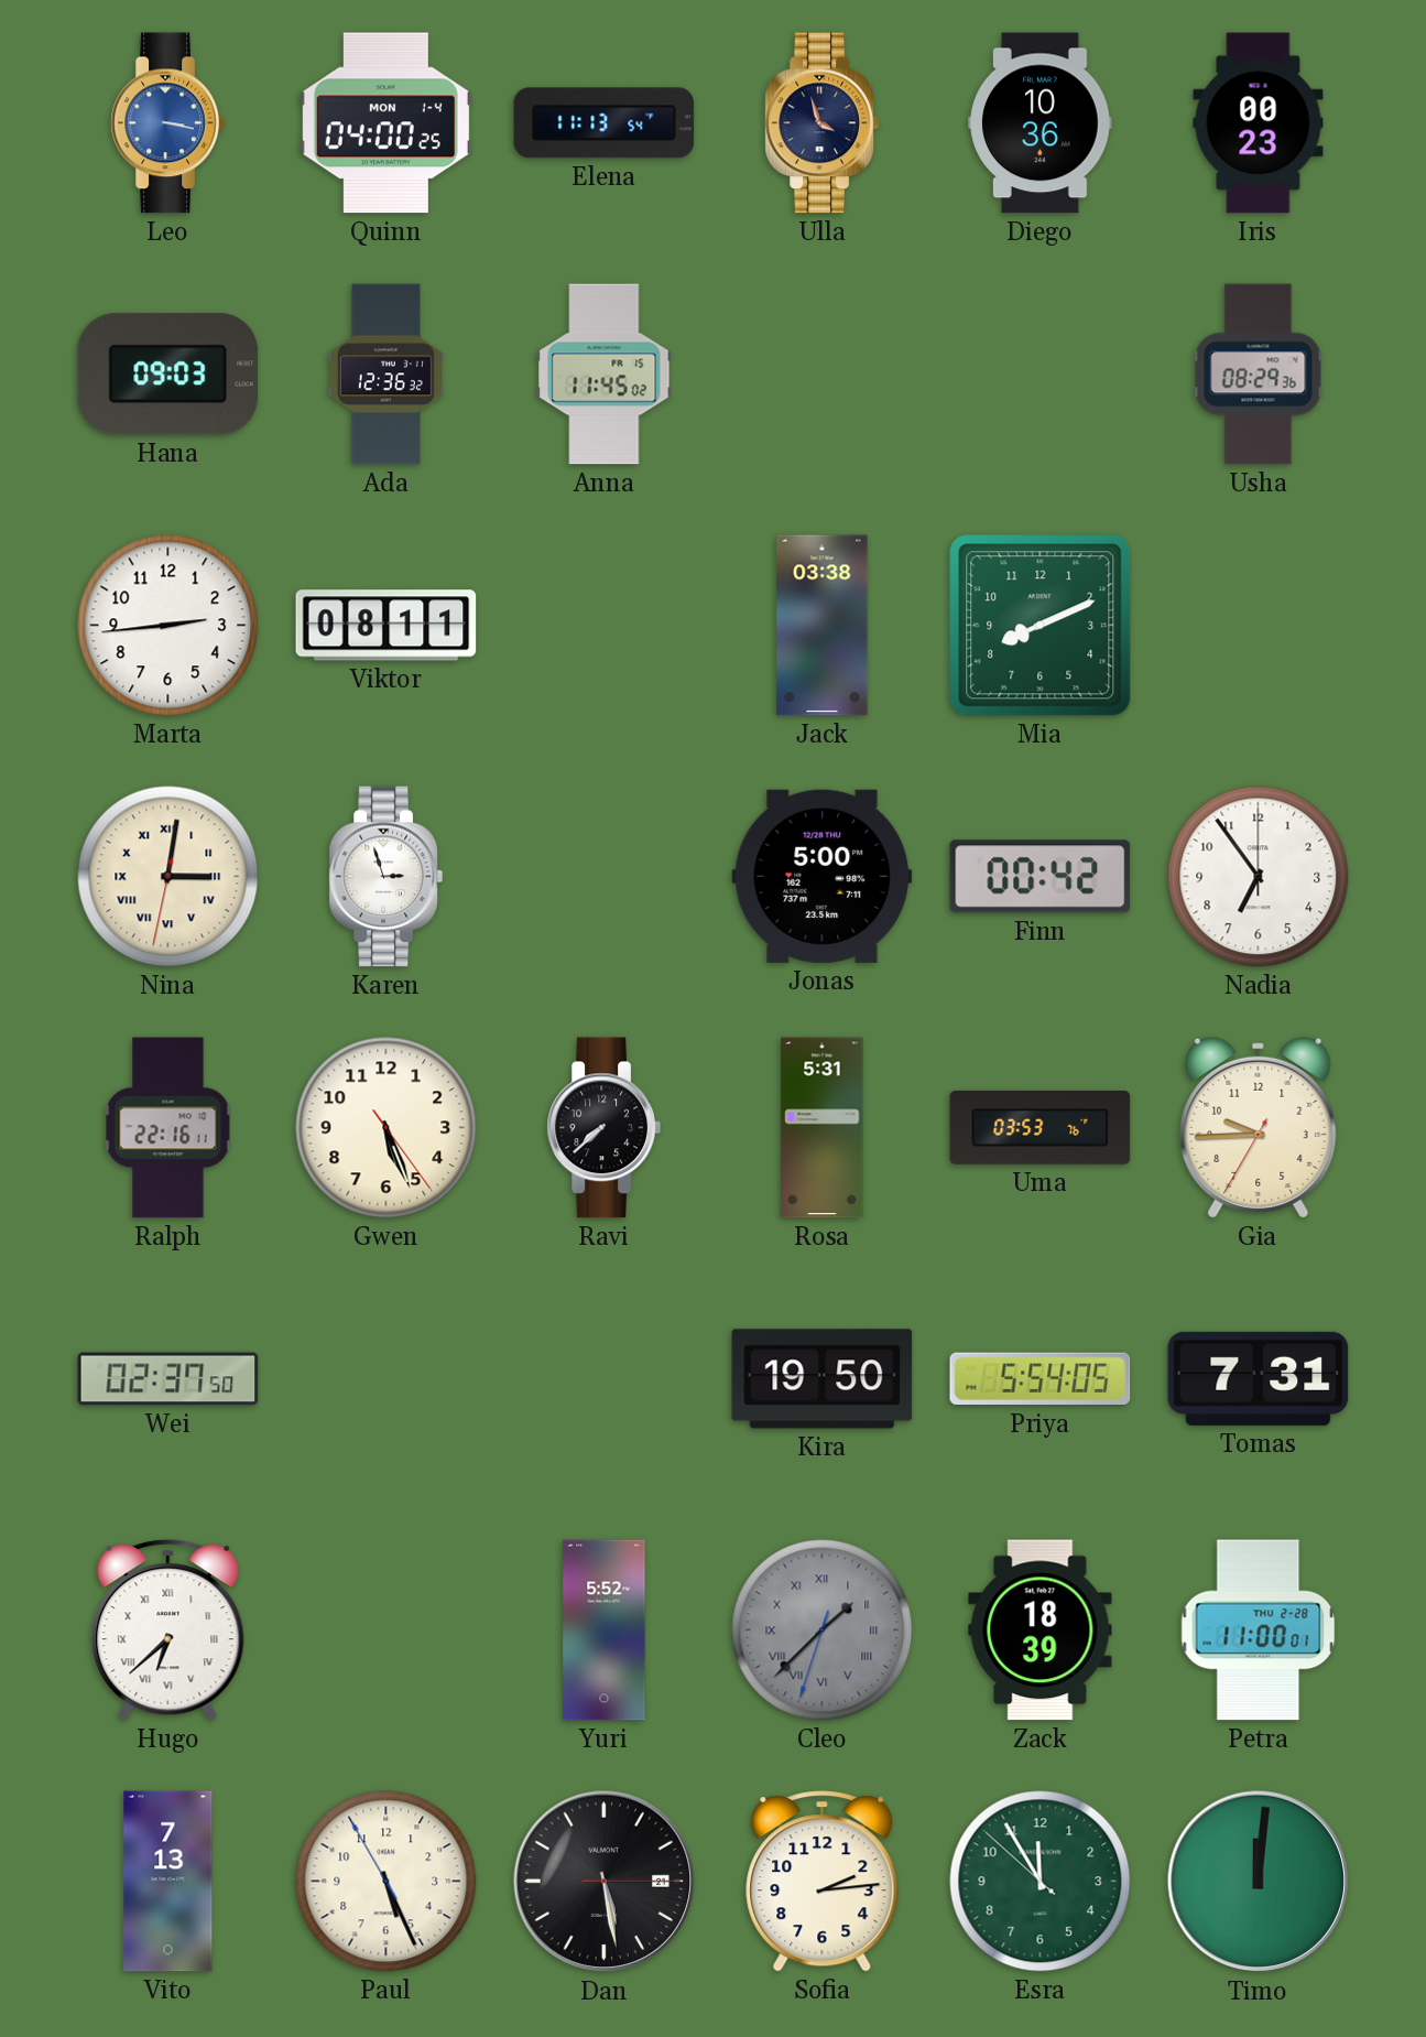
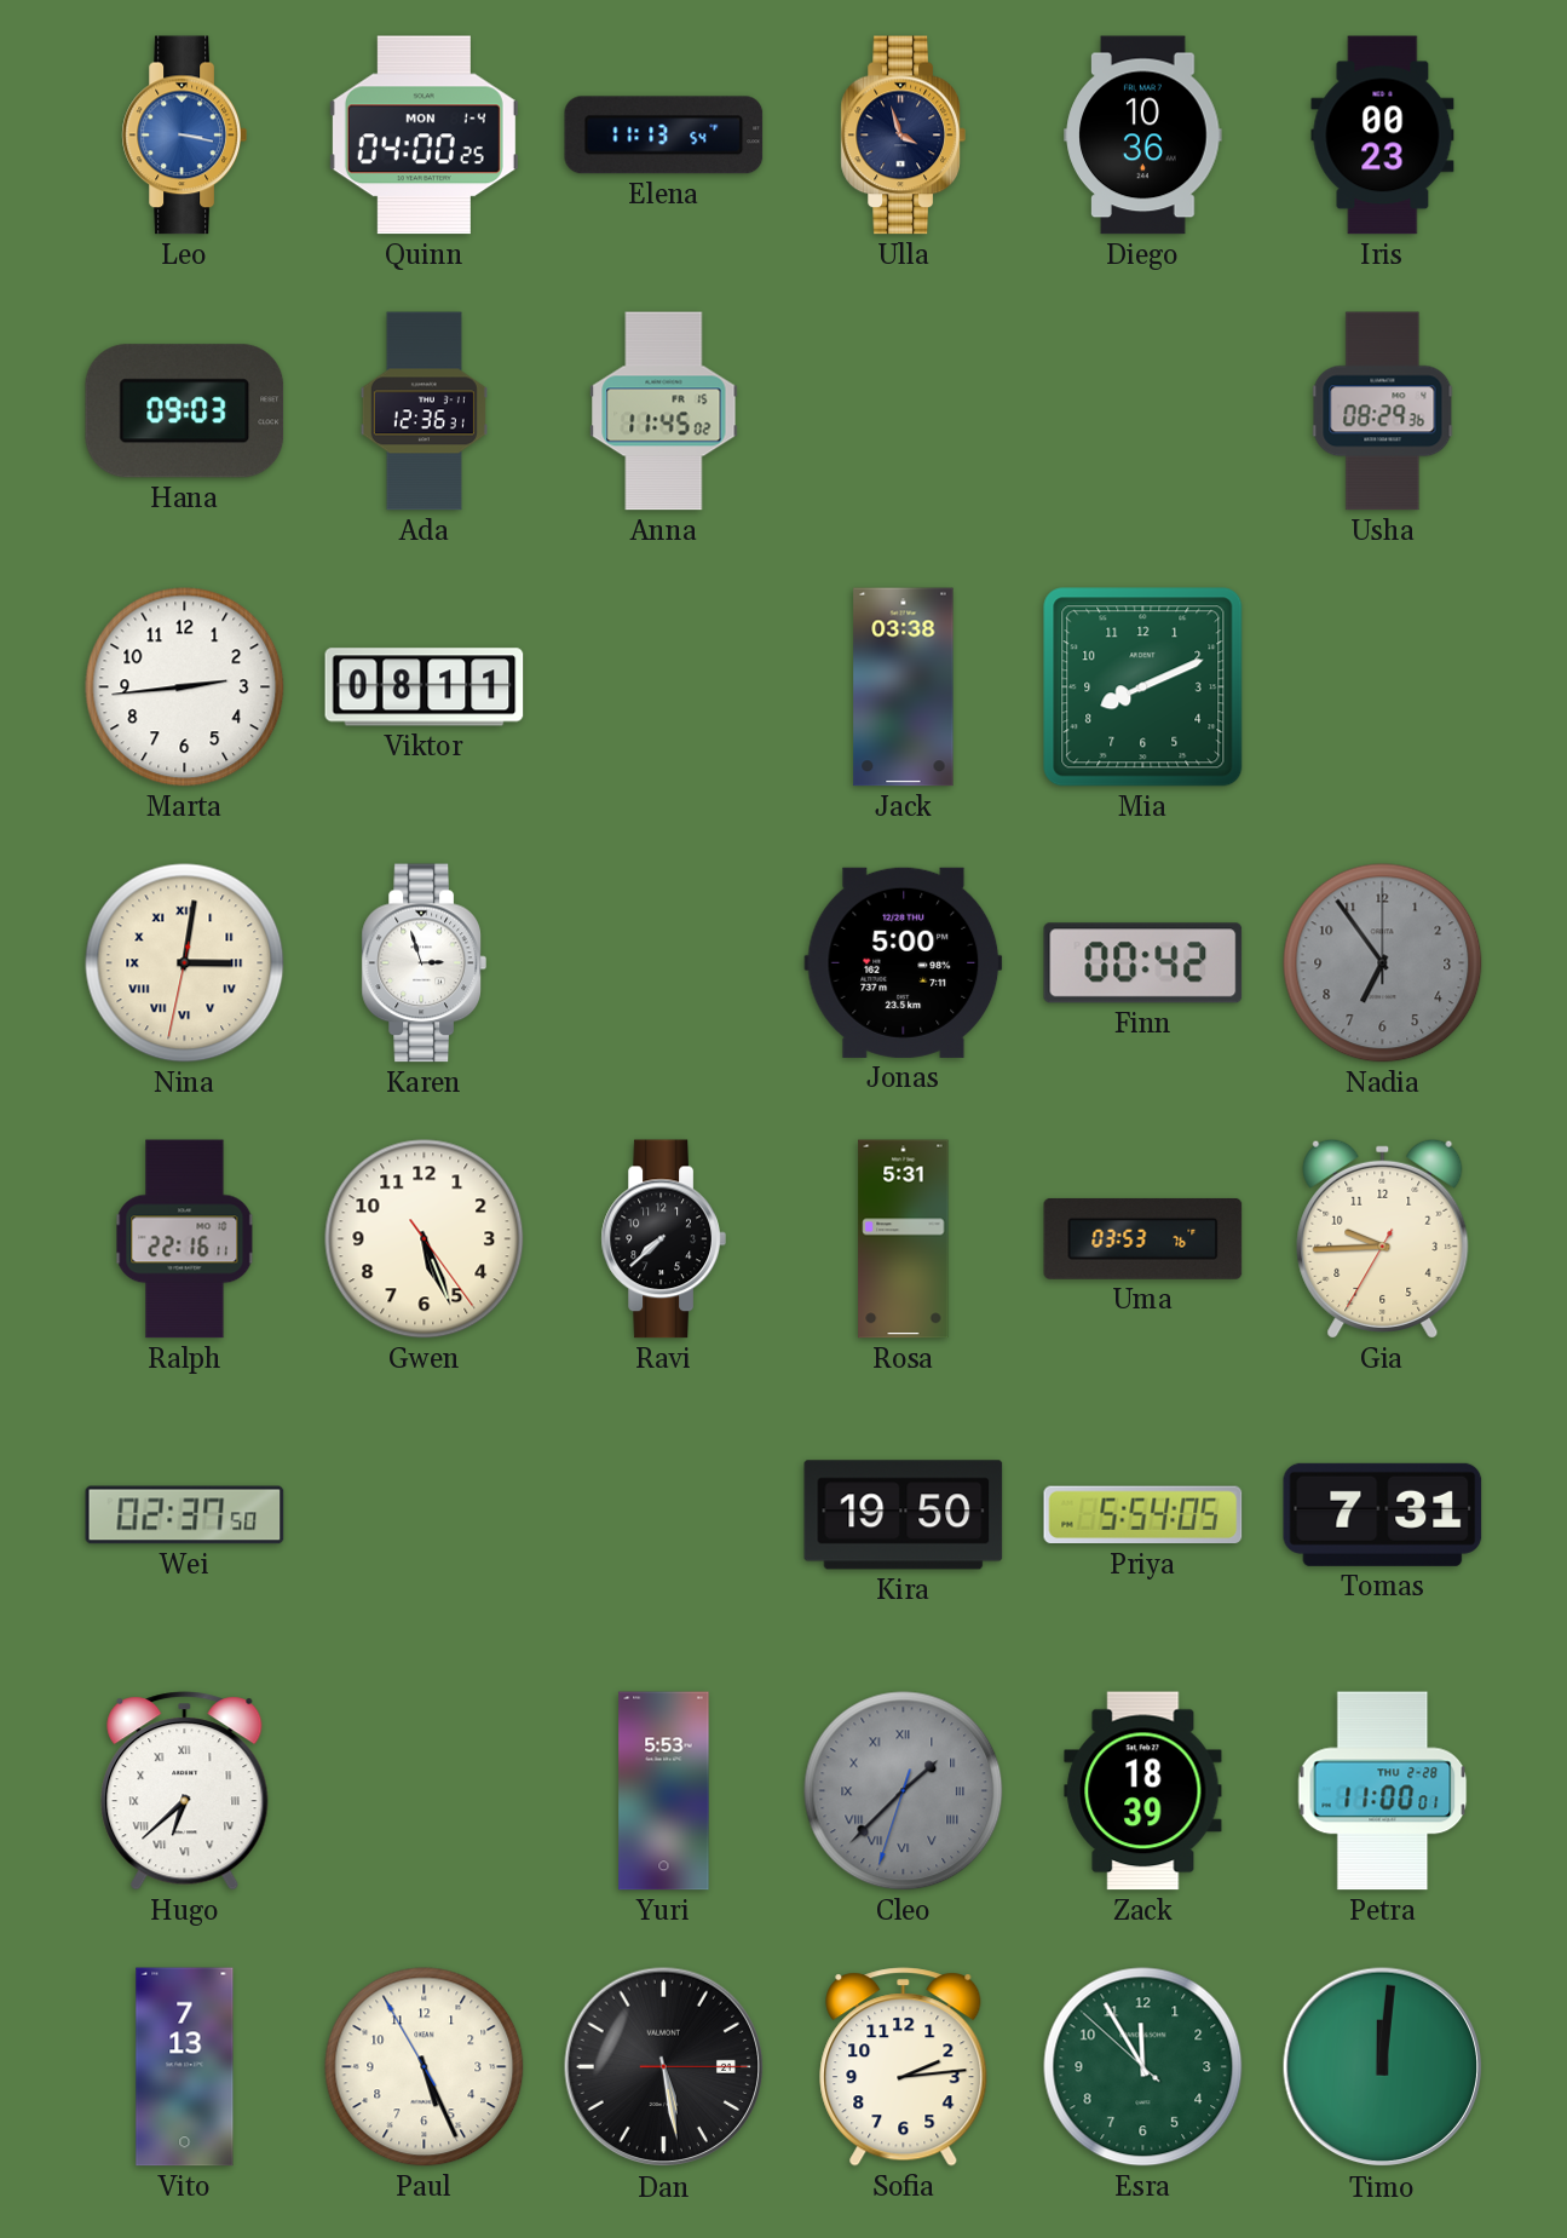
Ada: 12:36:32 -> 12:36:31 (424, 412)
Nadia dial: white -> grey (1383, 963)
Yuri: 5:52 -> 5:53 (664, 1791)
